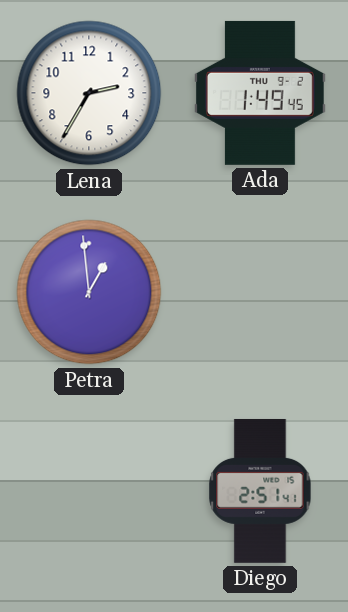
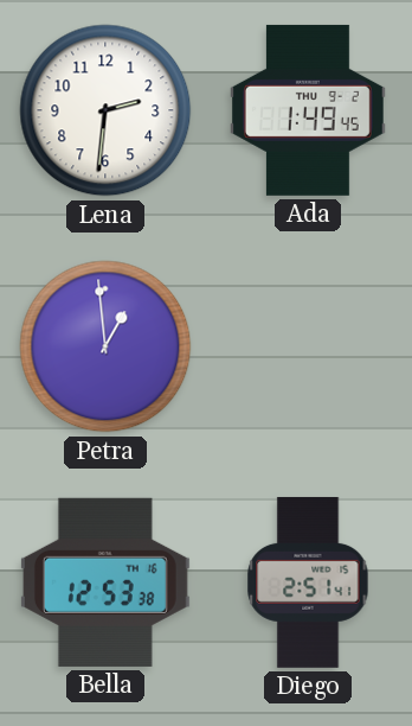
Lena: 2:35 -> 2:31 (105, 110)
Bella: none -> 12:53 (105, 582)
